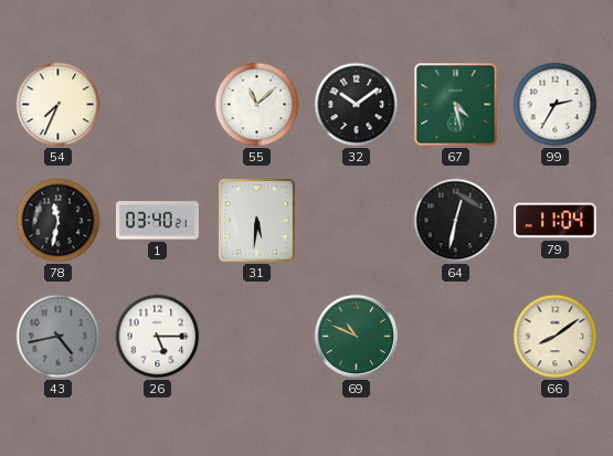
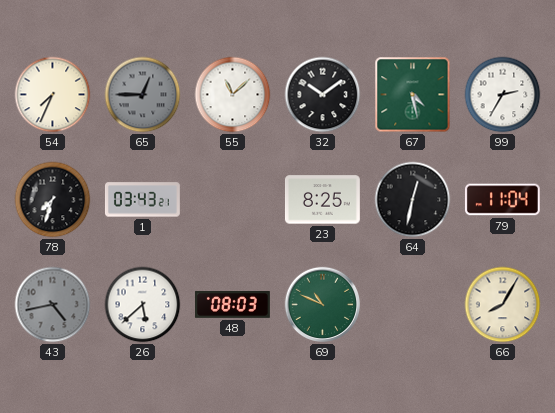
65: none -> 12:45 (143, 95)
78: 11:32 -> 7:33 (53, 200)
1: 03:40 -> 03:43 (142, 200)
31: 5:31 -> none (256, 220)
23: none -> 8:25 (322, 200)
26: 5:15 -> 5:38 (143, 305)
48: none -> 08:03 (233, 305)
66: 8:09 -> 8:05 (503, 305)
